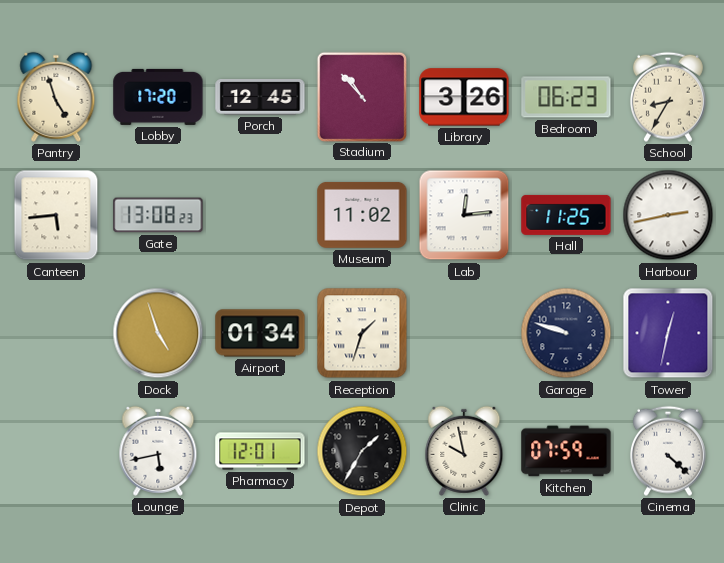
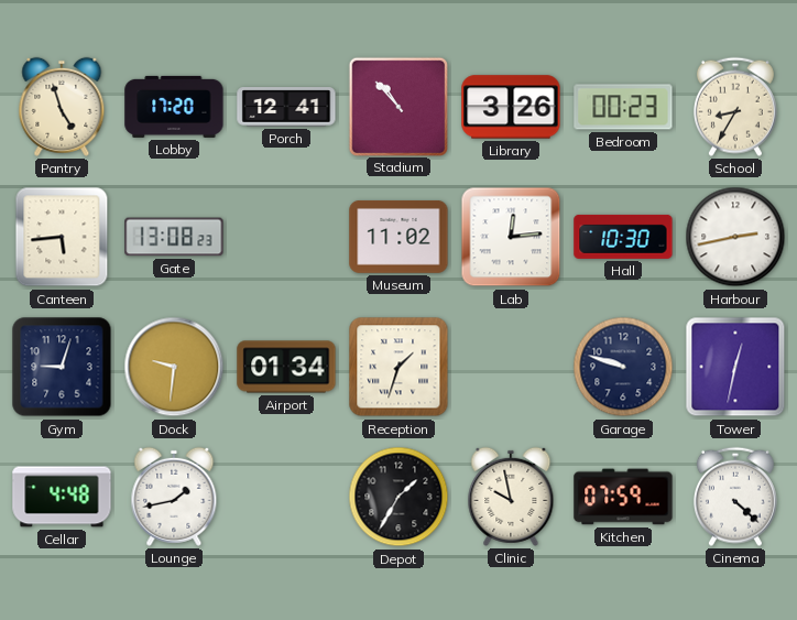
Porch: 12:45 -> 12:41 (286, 107)
Bedroom: 06:23 -> 00:23 (623, 107)
Hall: 11:25 -> 10:30 (623, 237)
Gym: none -> 9:03 (62, 367)
Dock: 4:57 -> 9:31 (174, 367)
Cellar: none -> 4:48 (62, 497)
Lounge: 5:43 -> 1:43 (174, 497)
Pharmacy: 12:01 -> none (260, 451)
